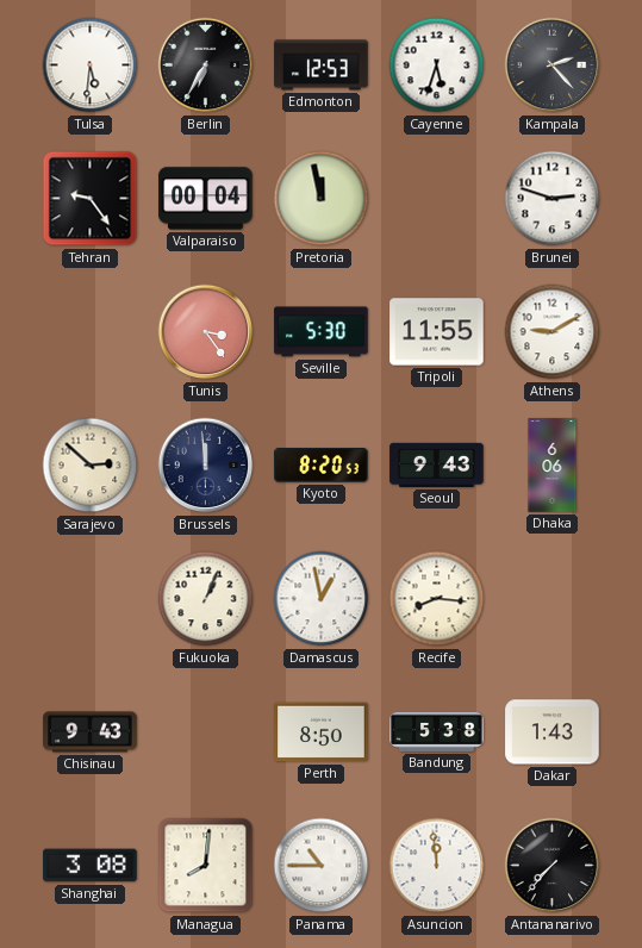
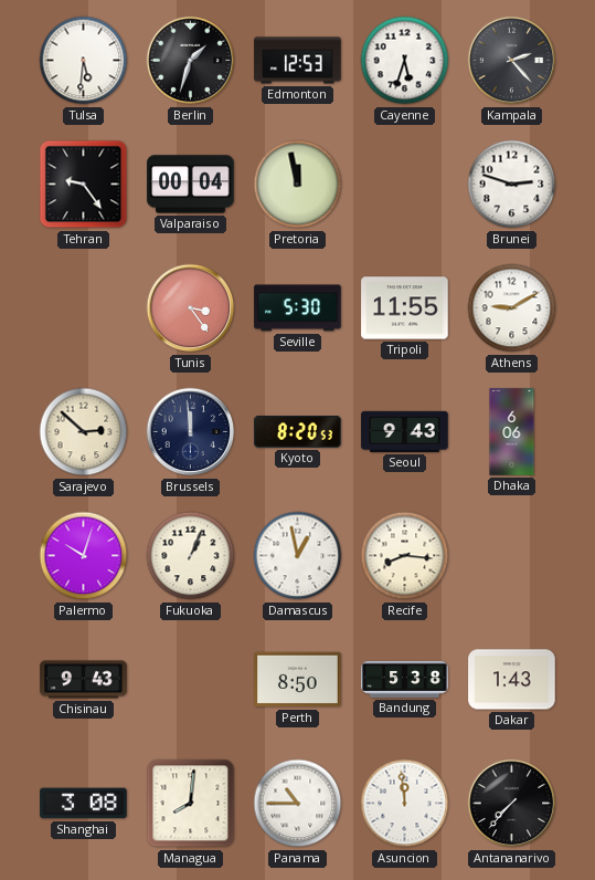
Berlin: 6:35 -> 1:33 (191, 61)
Palermo: none -> 10:03 (84, 556)
